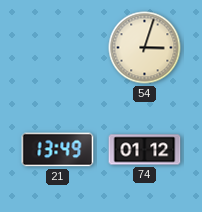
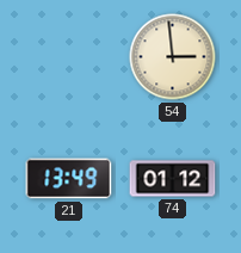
54: 3:03 -> 2:59 (173, 57)
